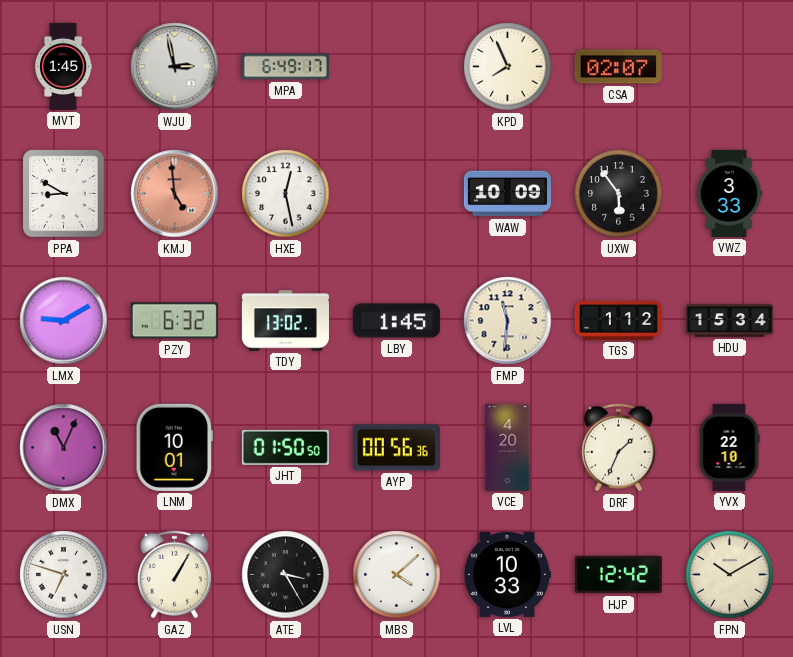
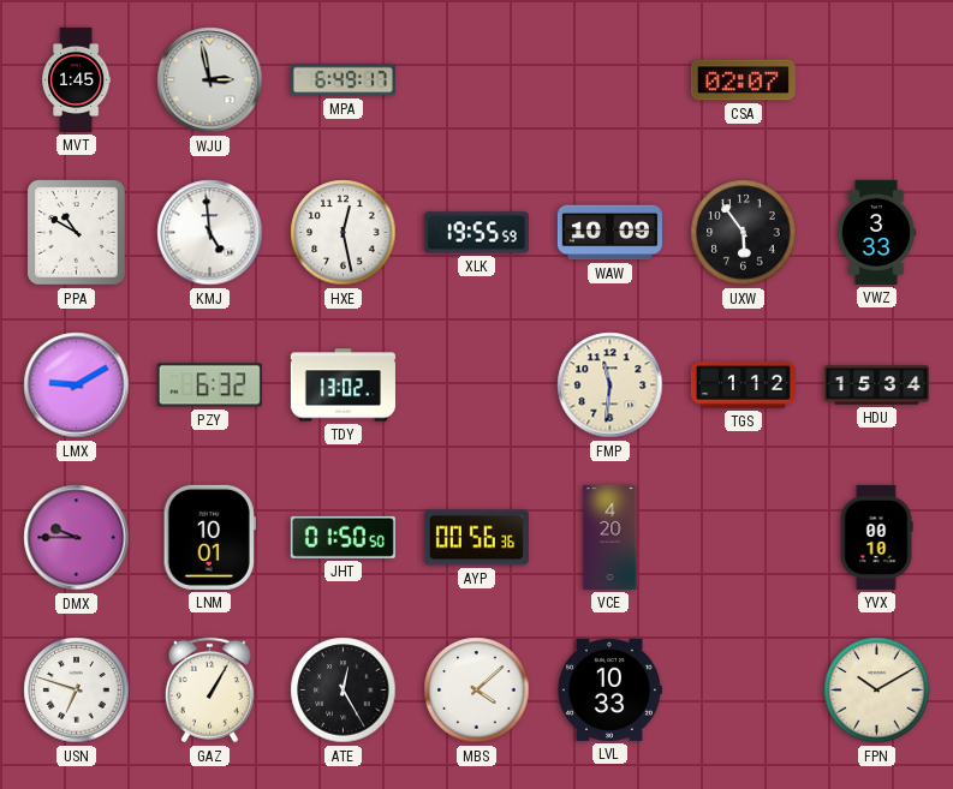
KPD: 7:56 -> none (508, 67)
PPA: 8:50 -> 10:50 (77, 233)
KMJ dial: salmon -> white (210, 233)
XLK: none -> 19:55 (476, 233)
LBY: 1:45 -> none (396, 321)
DMX: 11:04 -> 9:45 (77, 538)
DRF: 1:34 -> none (618, 448)
YVX: 22:10 -> 00:10 (876, 537)
ATE: 3:25 -> 12:25 (344, 691)
HJP: 12:42 -> none (618, 575)
